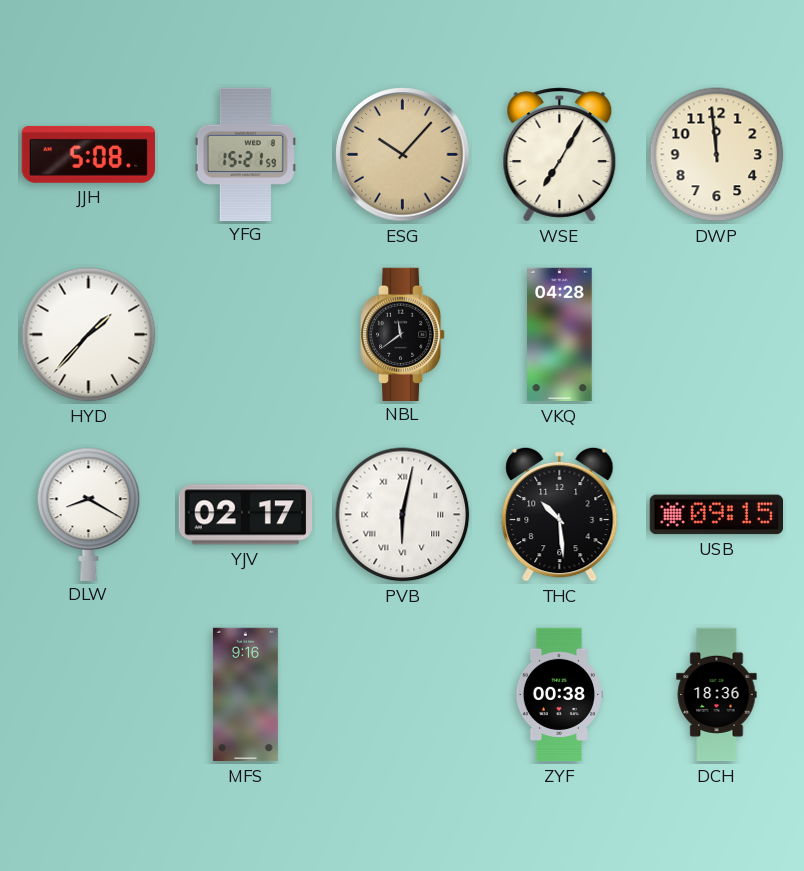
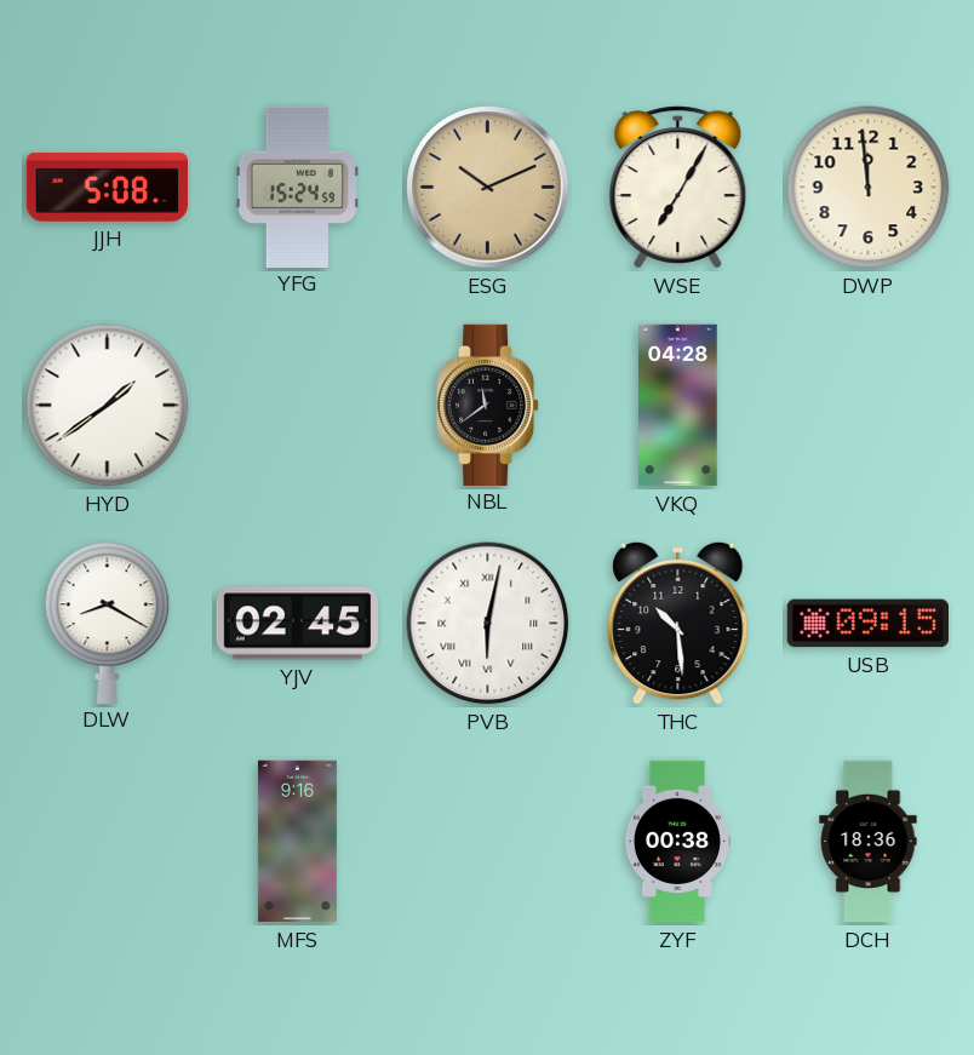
YFG: 15:21 -> 15:24 (297, 187)
ESG: 10:07 -> 10:11 (488, 188)
HYD: 1:37 -> 1:39 (108, 406)
YJV: 02:17 -> 02:45 (297, 624)
